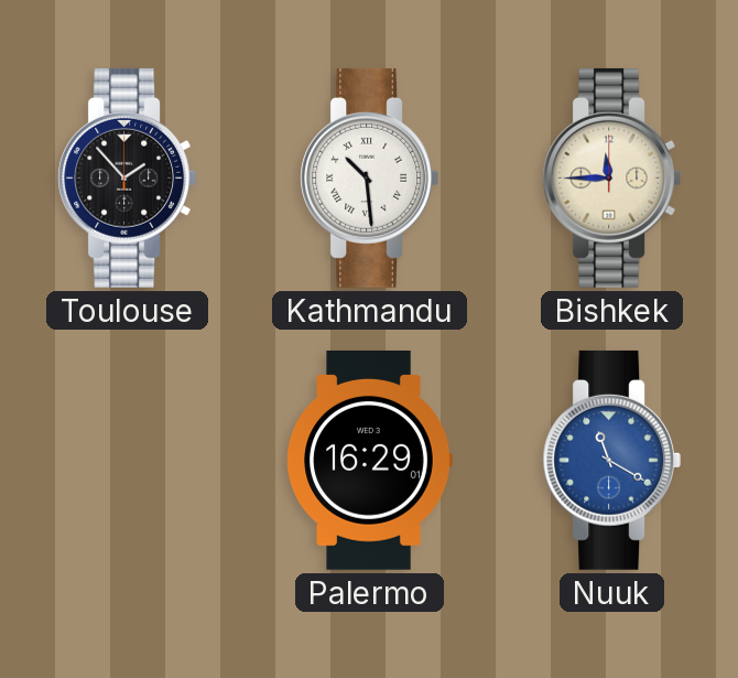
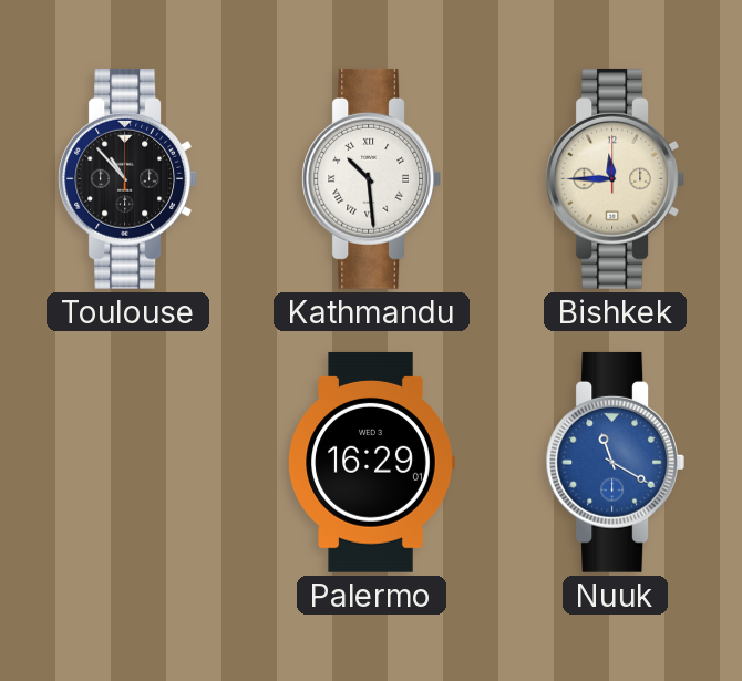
Toulouse: 1:53 -> 10:53 (127, 178)
